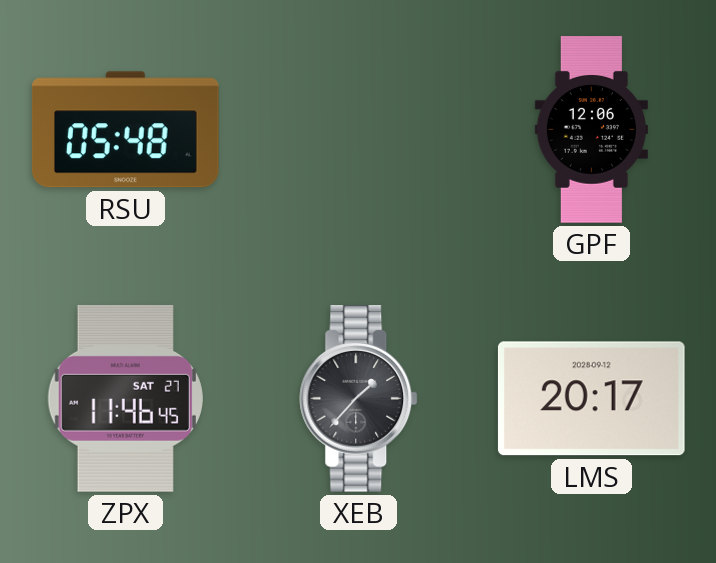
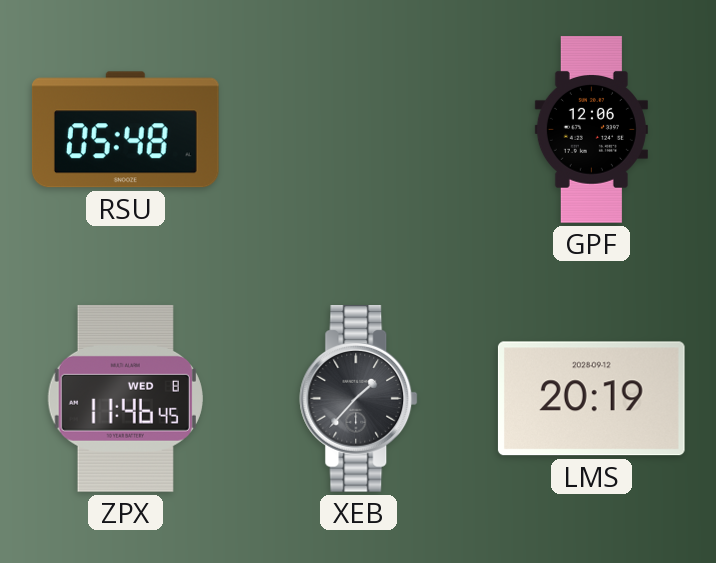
ZPX date: SAT 27 -> WED 8 (125, 398)
LMS: 20:17 -> 20:19 (591, 399)
